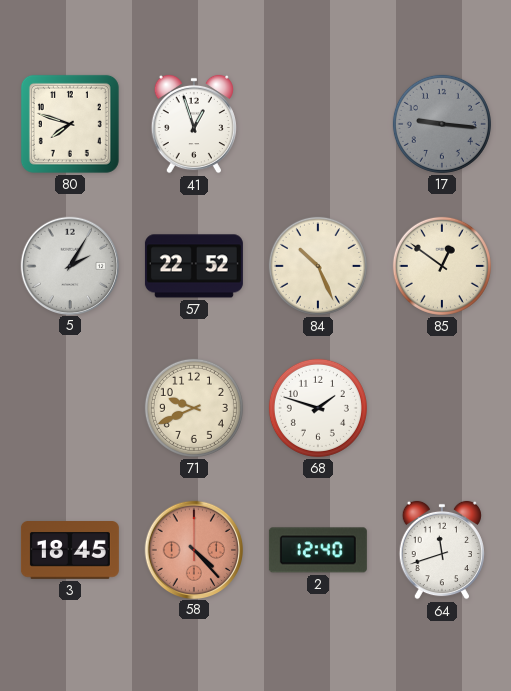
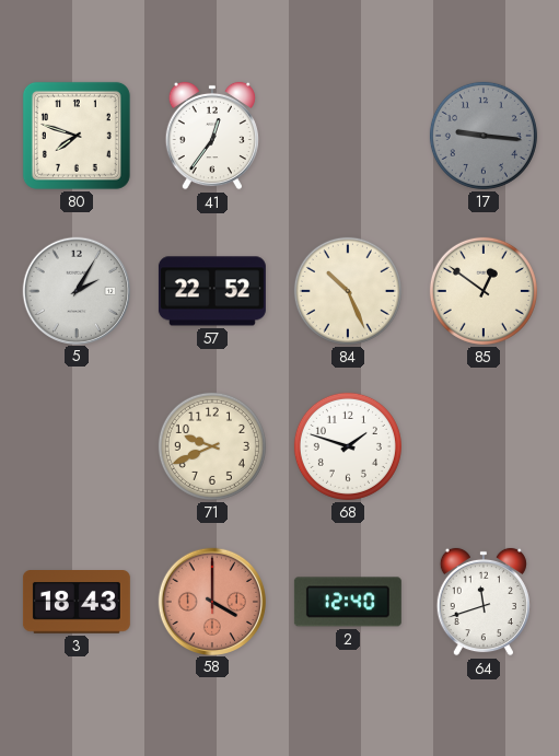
41: 12:57 -> 12:36 (212, 136)
3: 18:45 -> 18:43 (77, 603)
58: 4:23 -> 4:00 (211, 601)
